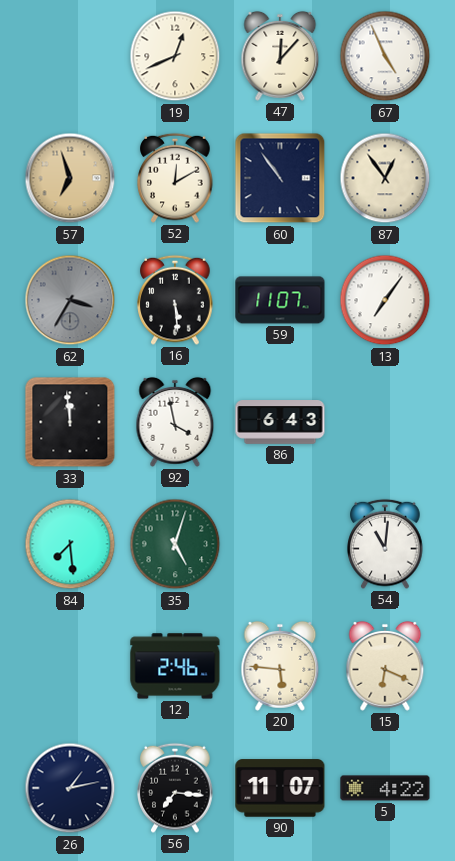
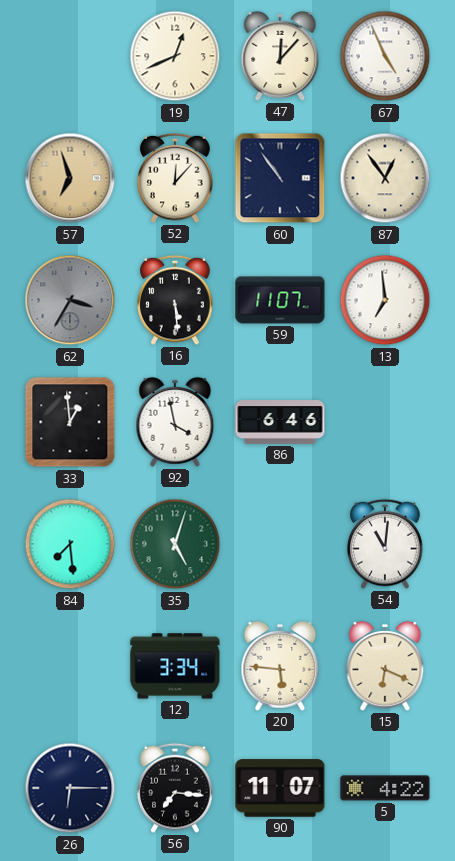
52: 12:10 -> 12:07 (175, 178)
13: 7:06 -> 6:59 (385, 300)
33: 11:59 -> 12:59 (70, 422)
86: 6:43 -> 6:46 (280, 422)
12: 2:46 -> 3:34 (175, 666)
26: 1:13 -> 6:15 (70, 788)
